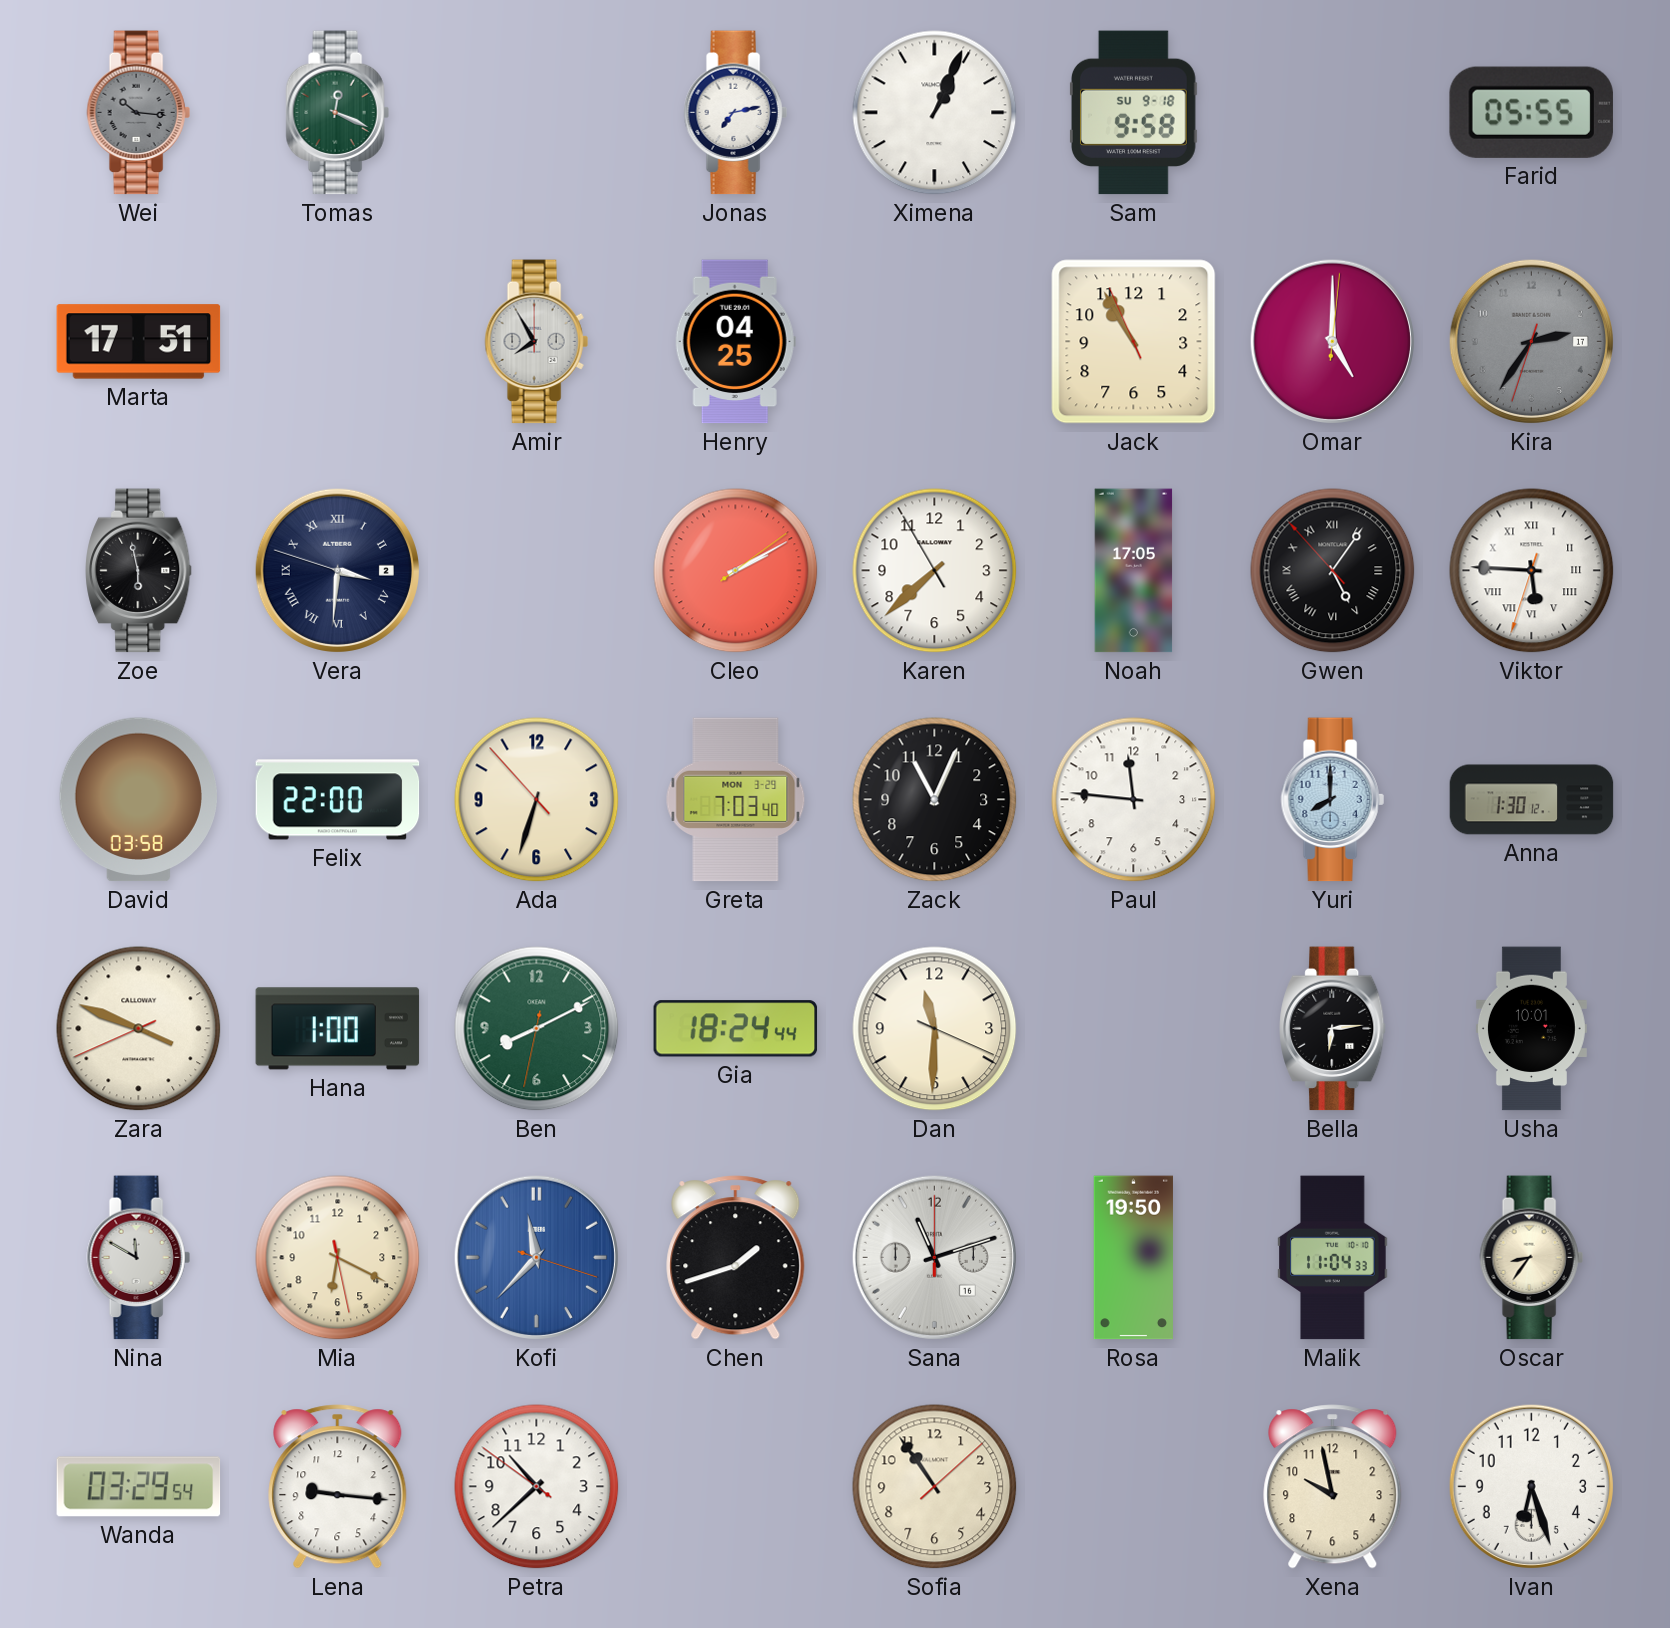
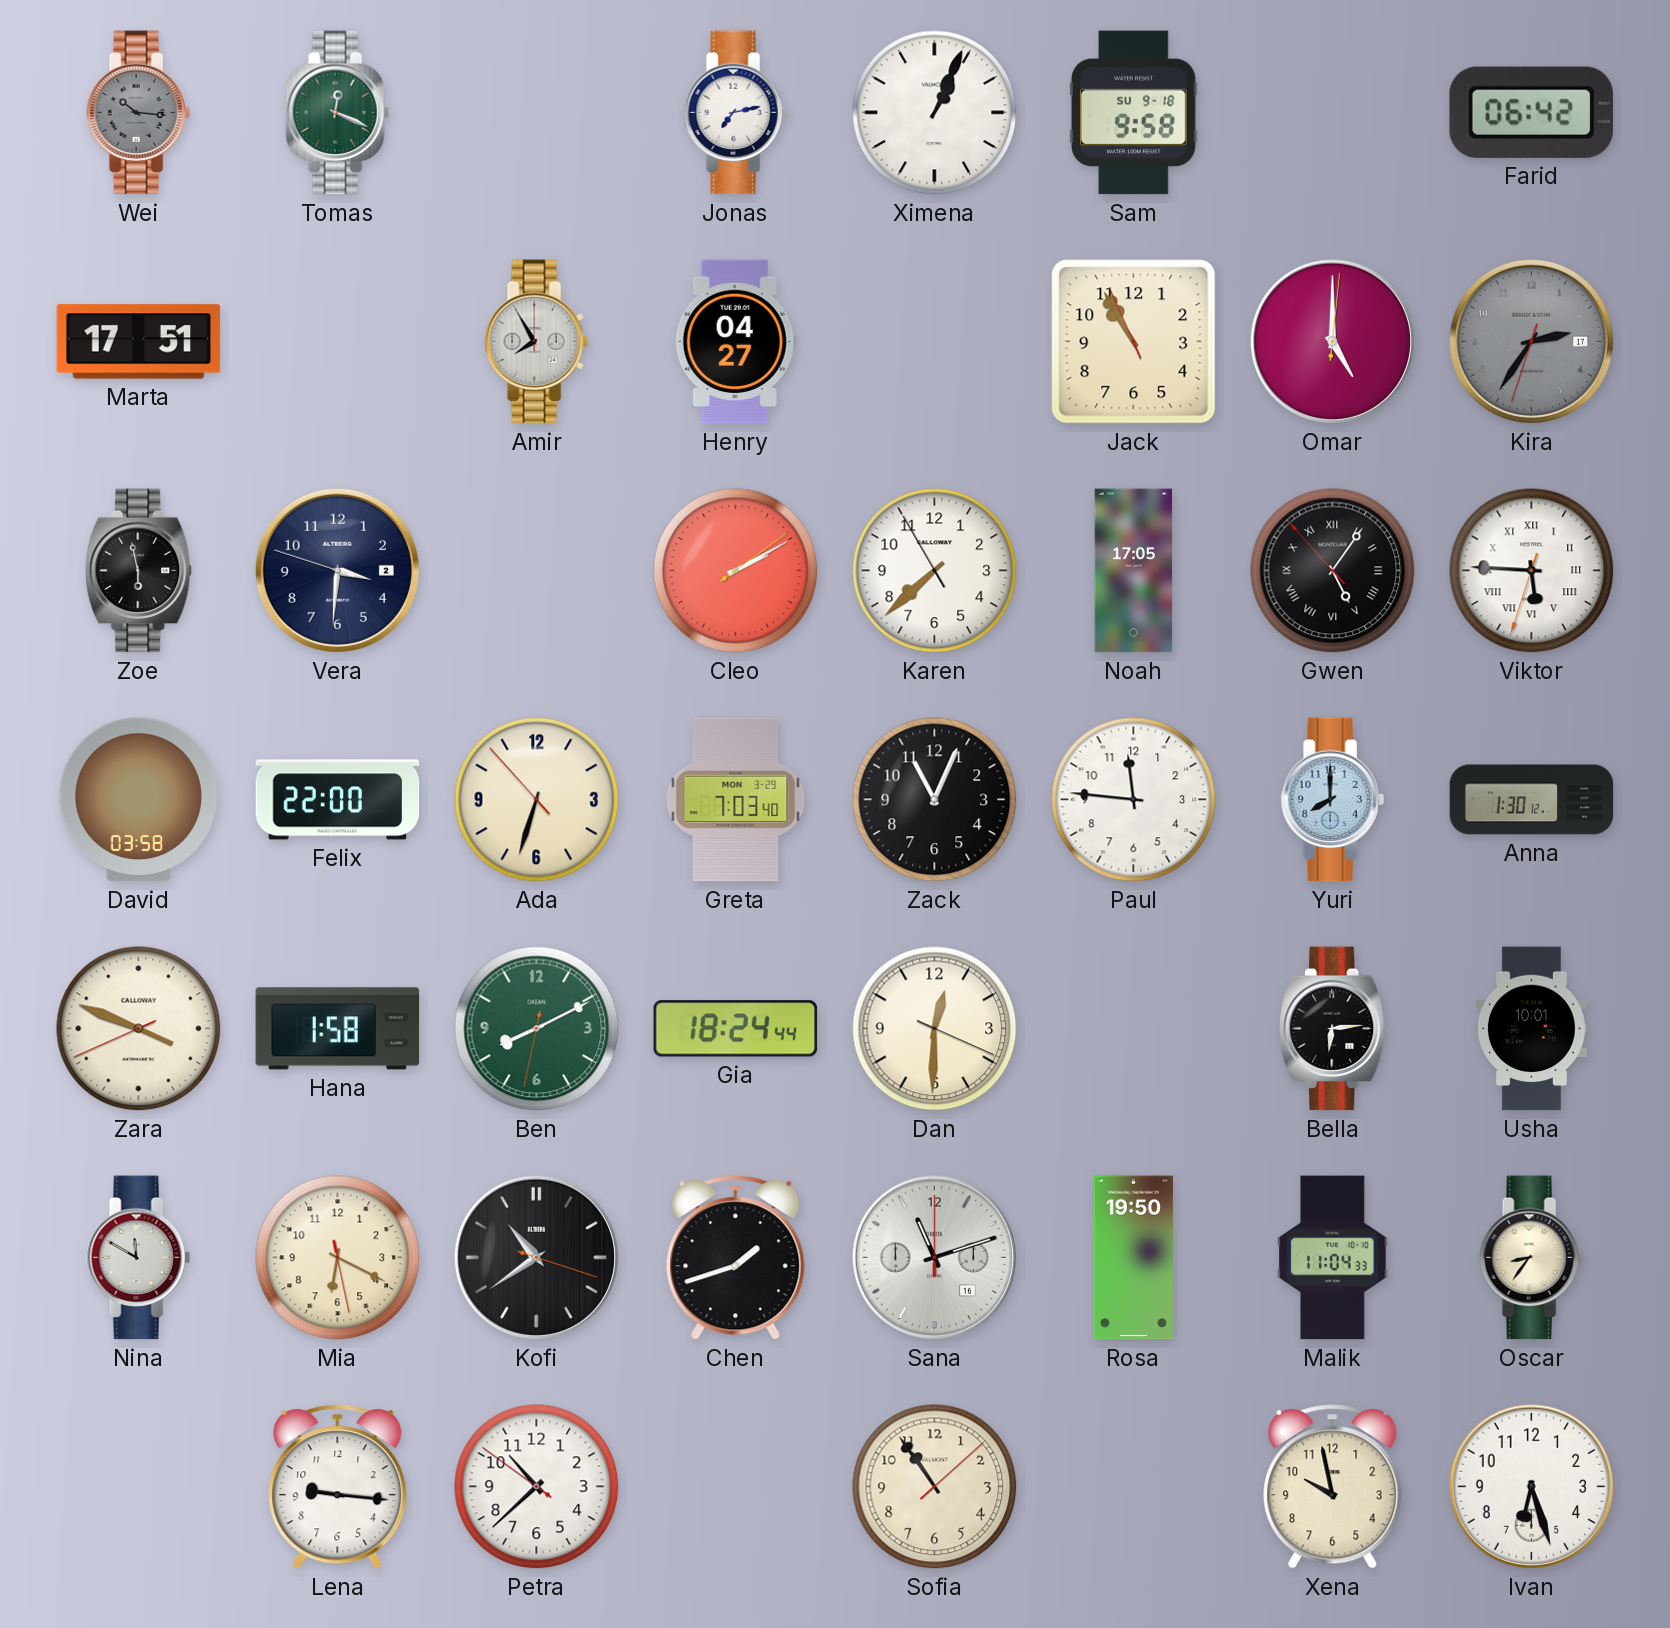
Farid: 05:55 -> 06:42 (1531, 112)
Henry: 04:25 -> 04:27 (735, 342)
Vera numerals: Roman -> Arabic (337, 570)
Hana: 1:00 -> 1:58 (338, 1029)
Dan: 11:30 -> 12:30 (935, 1029)
Kofi: 11:37 -> 10:39 (536, 1257)
Kofi dial: blue -> black (536, 1257)
Wanda: 03:29 -> none (139, 1487)
